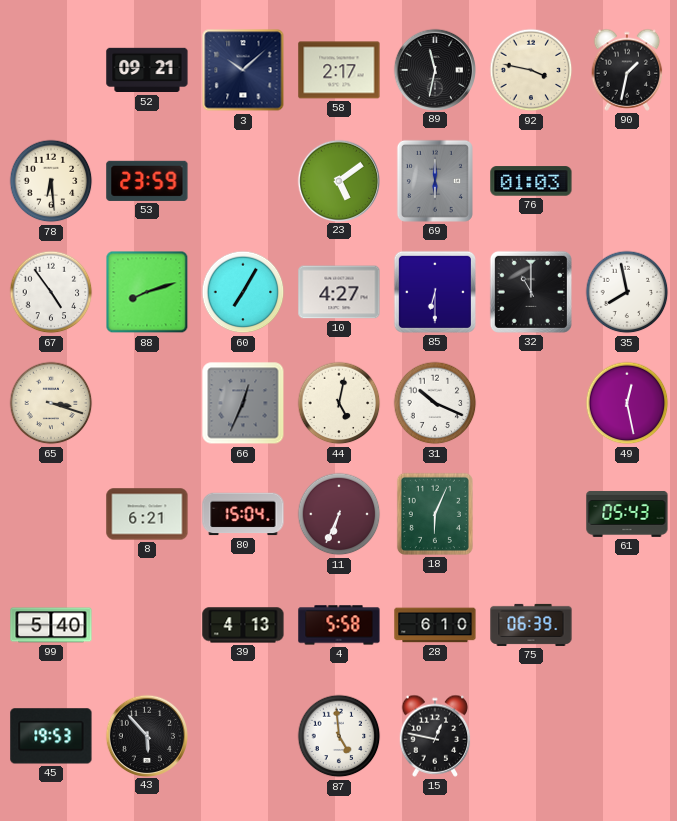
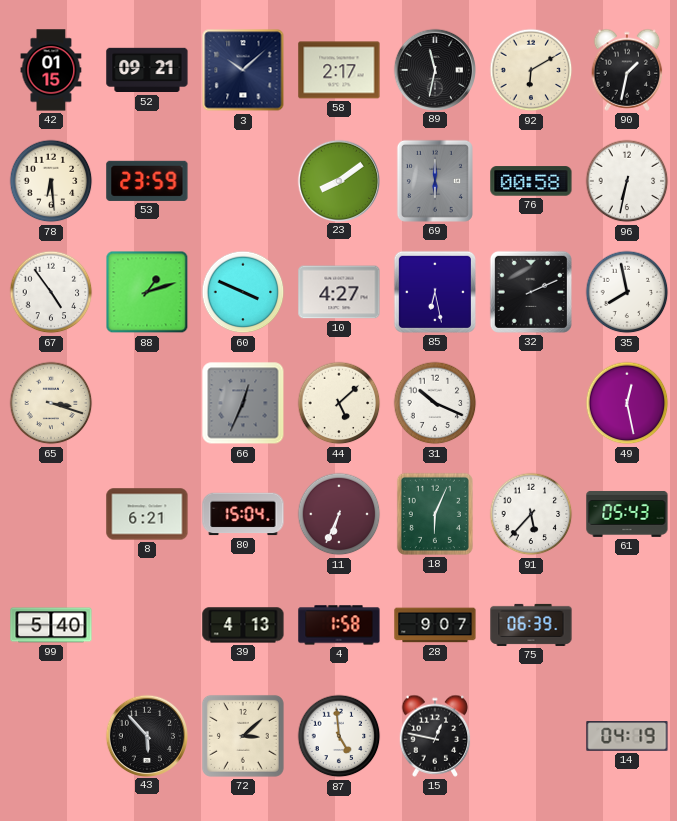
42: none -> 01:15 (51, 70)
92: 3:47 -> 6:10 (531, 70)
23: 5:09 -> 8:09 (338, 180)
76: 01:03 -> 00:58 (531, 181)
96: none -> 6:32 (627, 181)
88: 8:12 -> 1:12 (147, 292)
60: 7:05 -> 3:49 (243, 292)
85: 6:30 -> 6:28 (435, 292)
32: 11:00 -> 2:11 (531, 292)
44: 5:02 -> 5:08 (339, 403)
91: none -> 5:37 (531, 514)
4: 5:58 -> 1:58 (339, 625)
28: 6:10 -> 9:07 (435, 625)
45: 19:53 -> none (51, 736)
72: none -> 3:08 (243, 736)
14: none -> 04:19 (627, 736)
